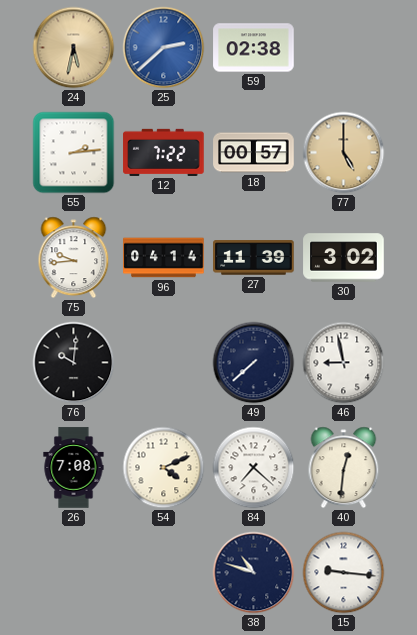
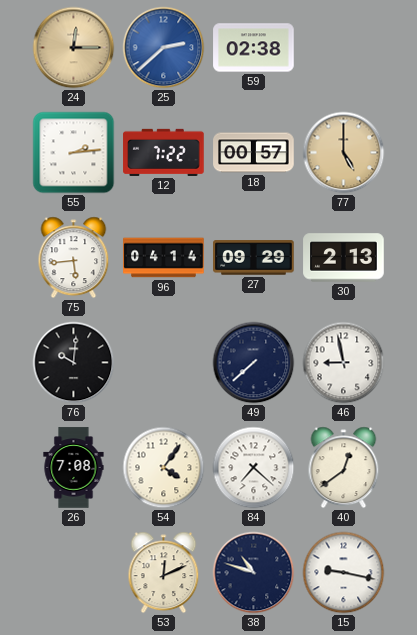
24: 5:32 -> 12:15 (74, 48)
75: 9:44 -> 5:44 (74, 258)
27: 11:39 -> 09:29 (254, 258)
30: 3:02 -> 2:13 (344, 258)
54: 4:11 -> 4:06 (164, 468)
40: 12:31 -> 12:39 (344, 468)
53: none -> 12:11 (164, 573)
15: 9:16 -> 9:17 (344, 573)
